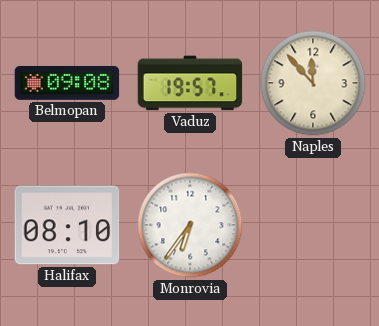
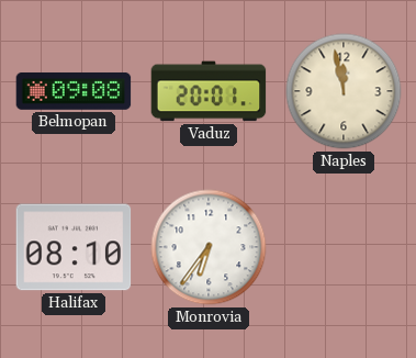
Vaduz: 19:57 -> 20:01 (209, 91)
Naples: 11:53 -> 11:58 (344, 91)
